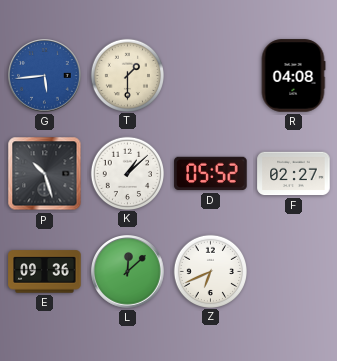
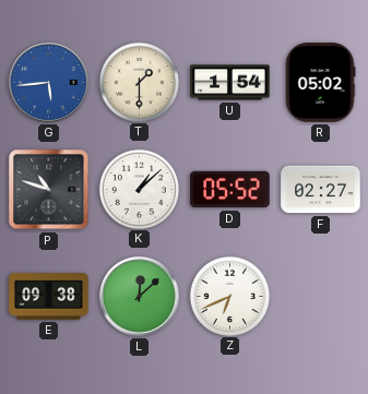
U: none -> 1:54 (230, 83)
R: 04:08 -> 05:02 (320, 83)
P: 10:27 -> 10:48 (49, 190)
E: 09:36 -> 09:38 (49, 297)
